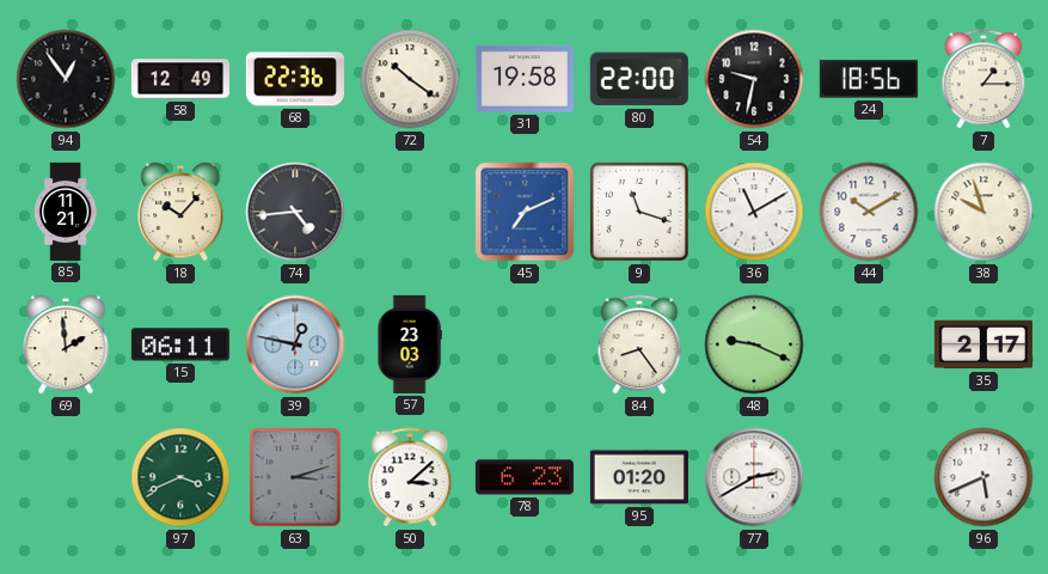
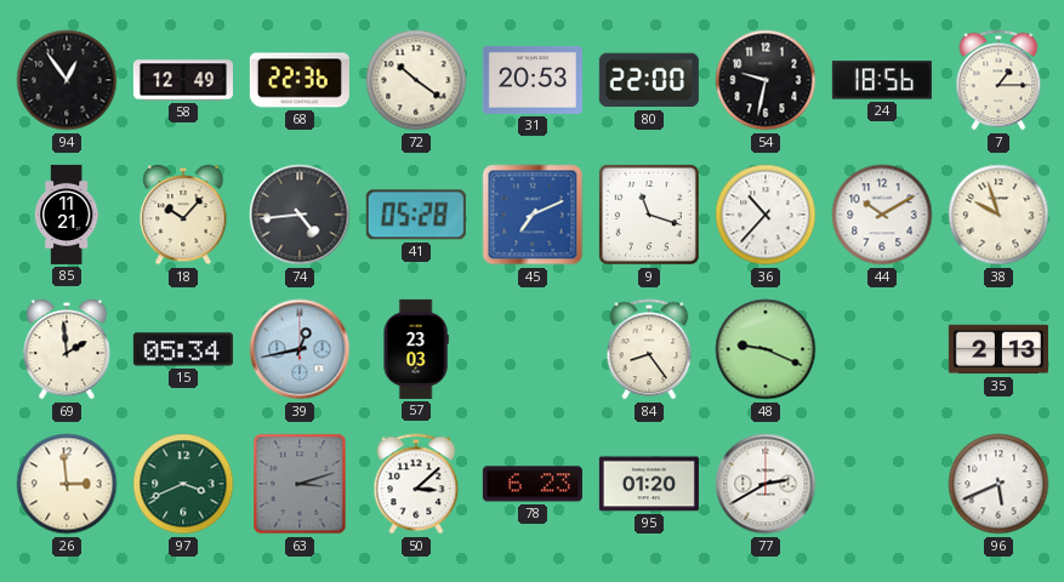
31: 19:58 -> 20:53 (533, 80)
41: none -> 05:28 (416, 215)
36: 11:10 -> 10:37 (766, 215)
15: 06:11 -> 05:34 (183, 349)
39: 12:47 -> 12:43 (300, 349)
35: 2:17 -> 2:13 (998, 349)
26: none -> 2:59 (67, 484)
